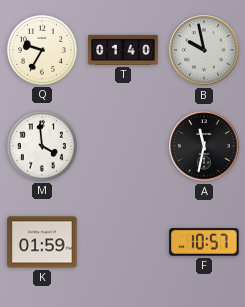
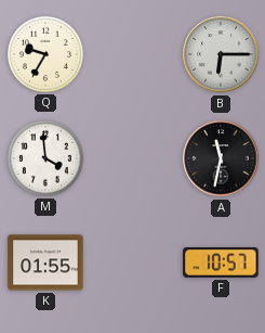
T: 01:40 -> none (123, 50)
B: 9:58 -> 6:15 (221, 54)
K: 01:59 -> 01:55 (45, 262)
